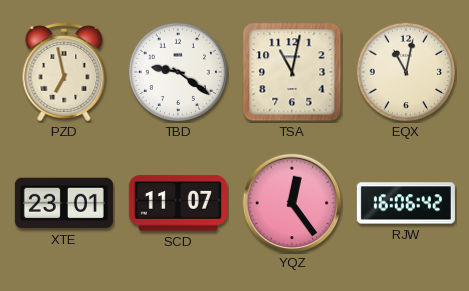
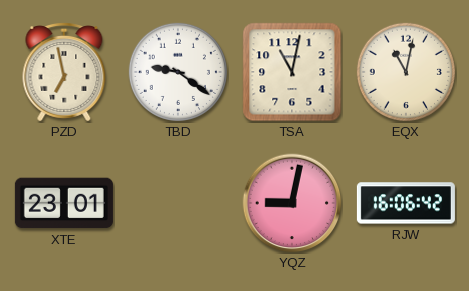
SCD: 11:07 -> none (178, 203)
YQZ: 12:24 -> 9:02 (292, 203)
